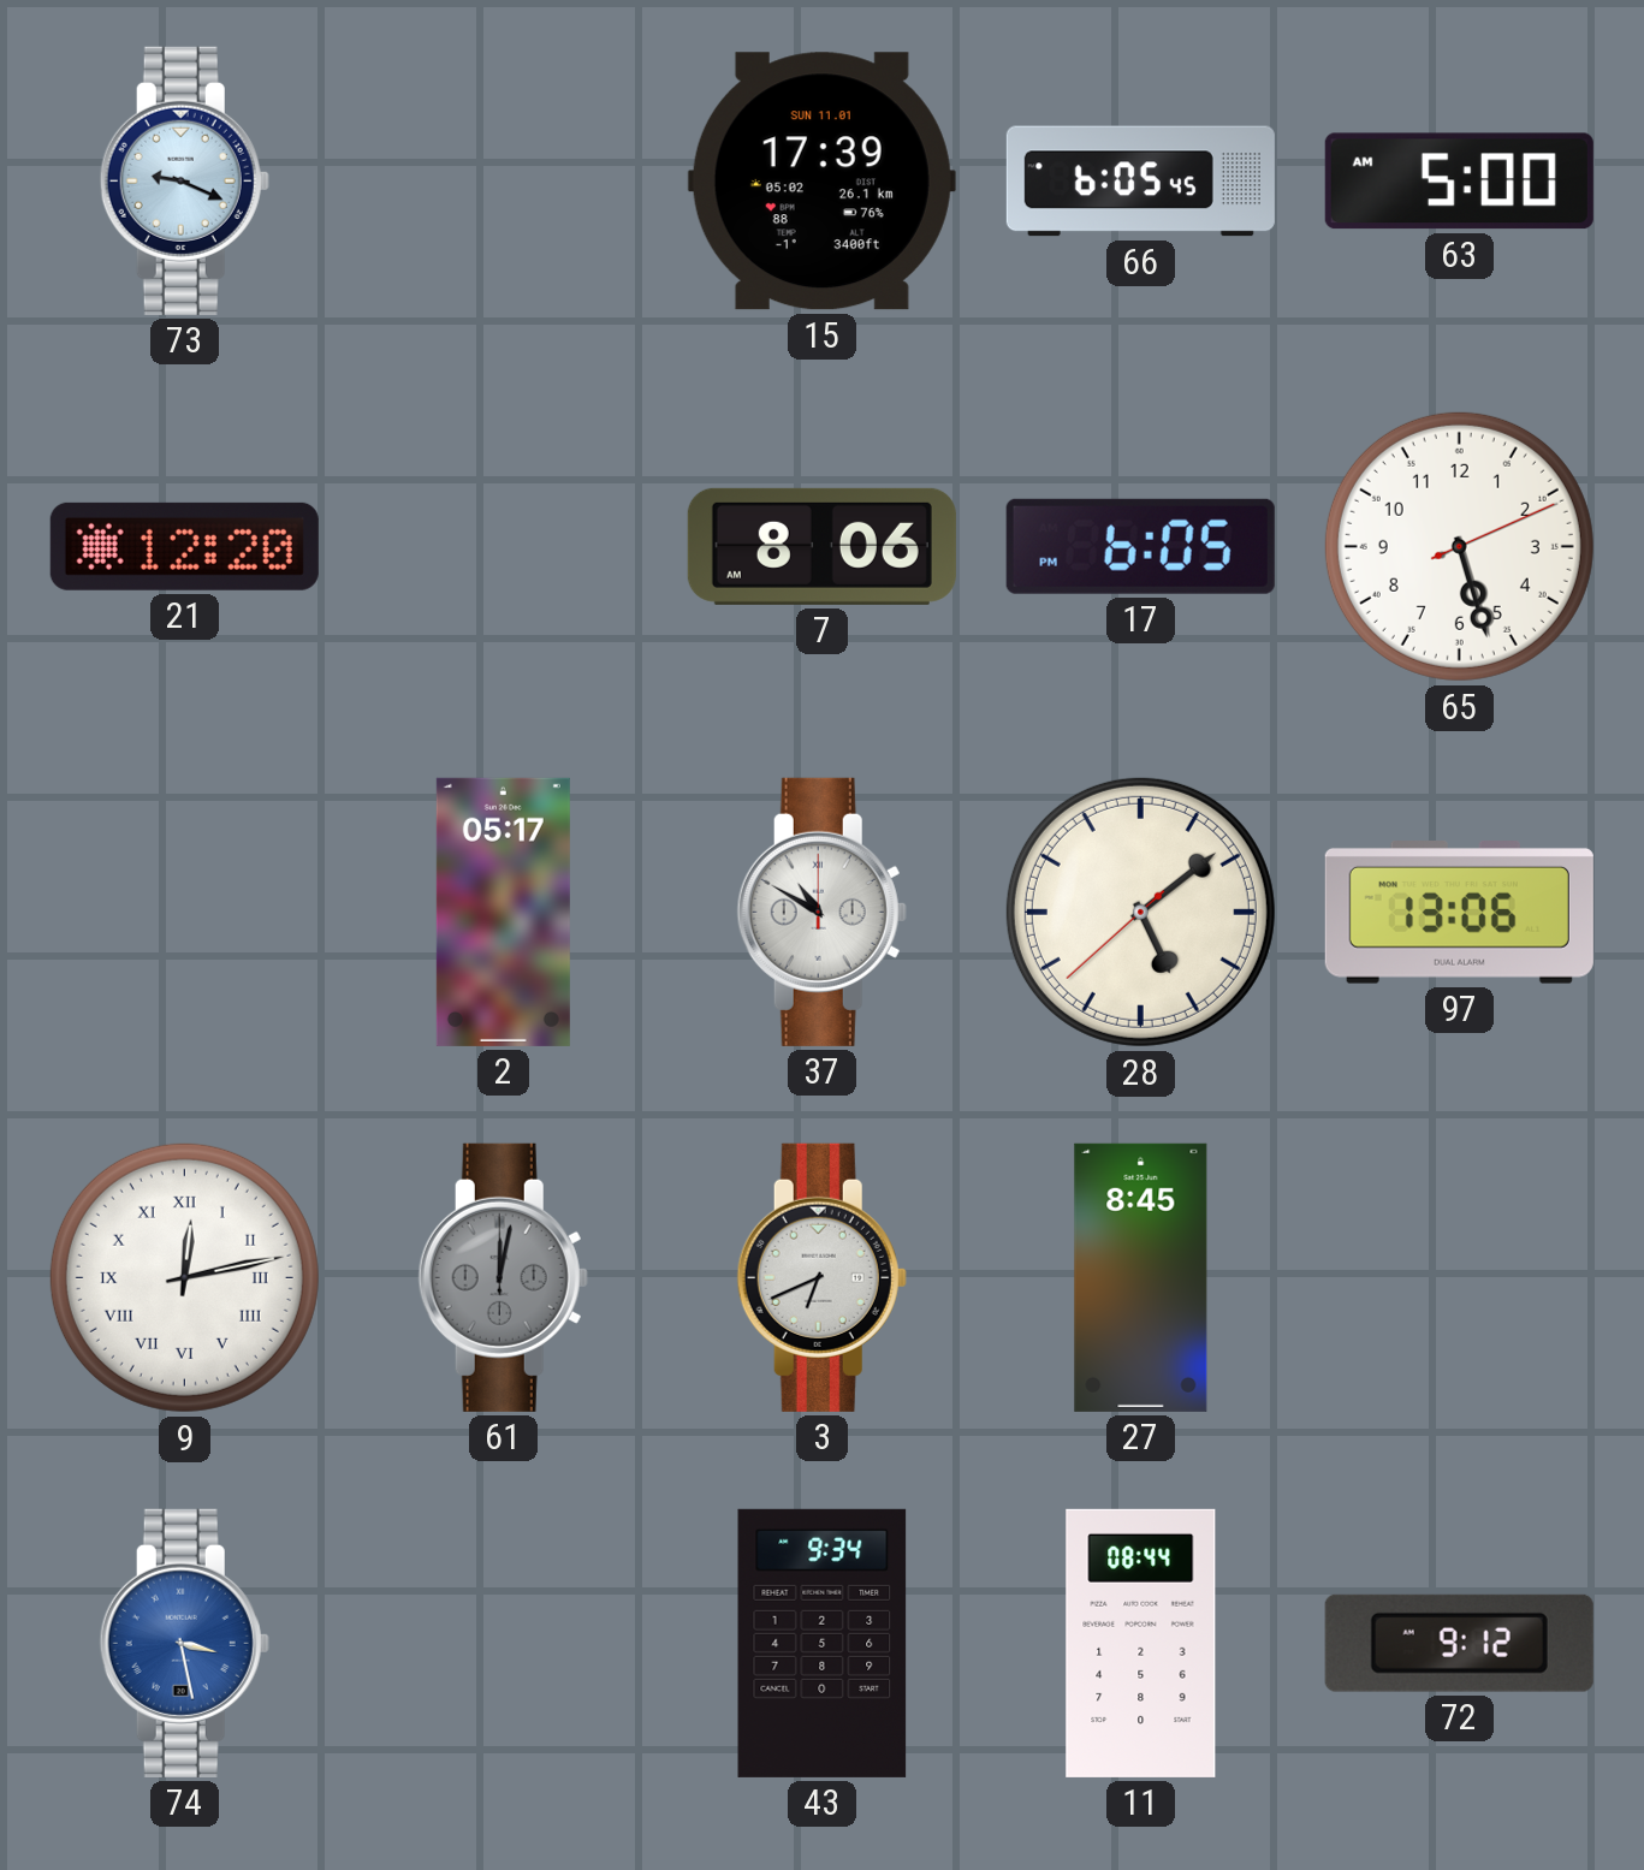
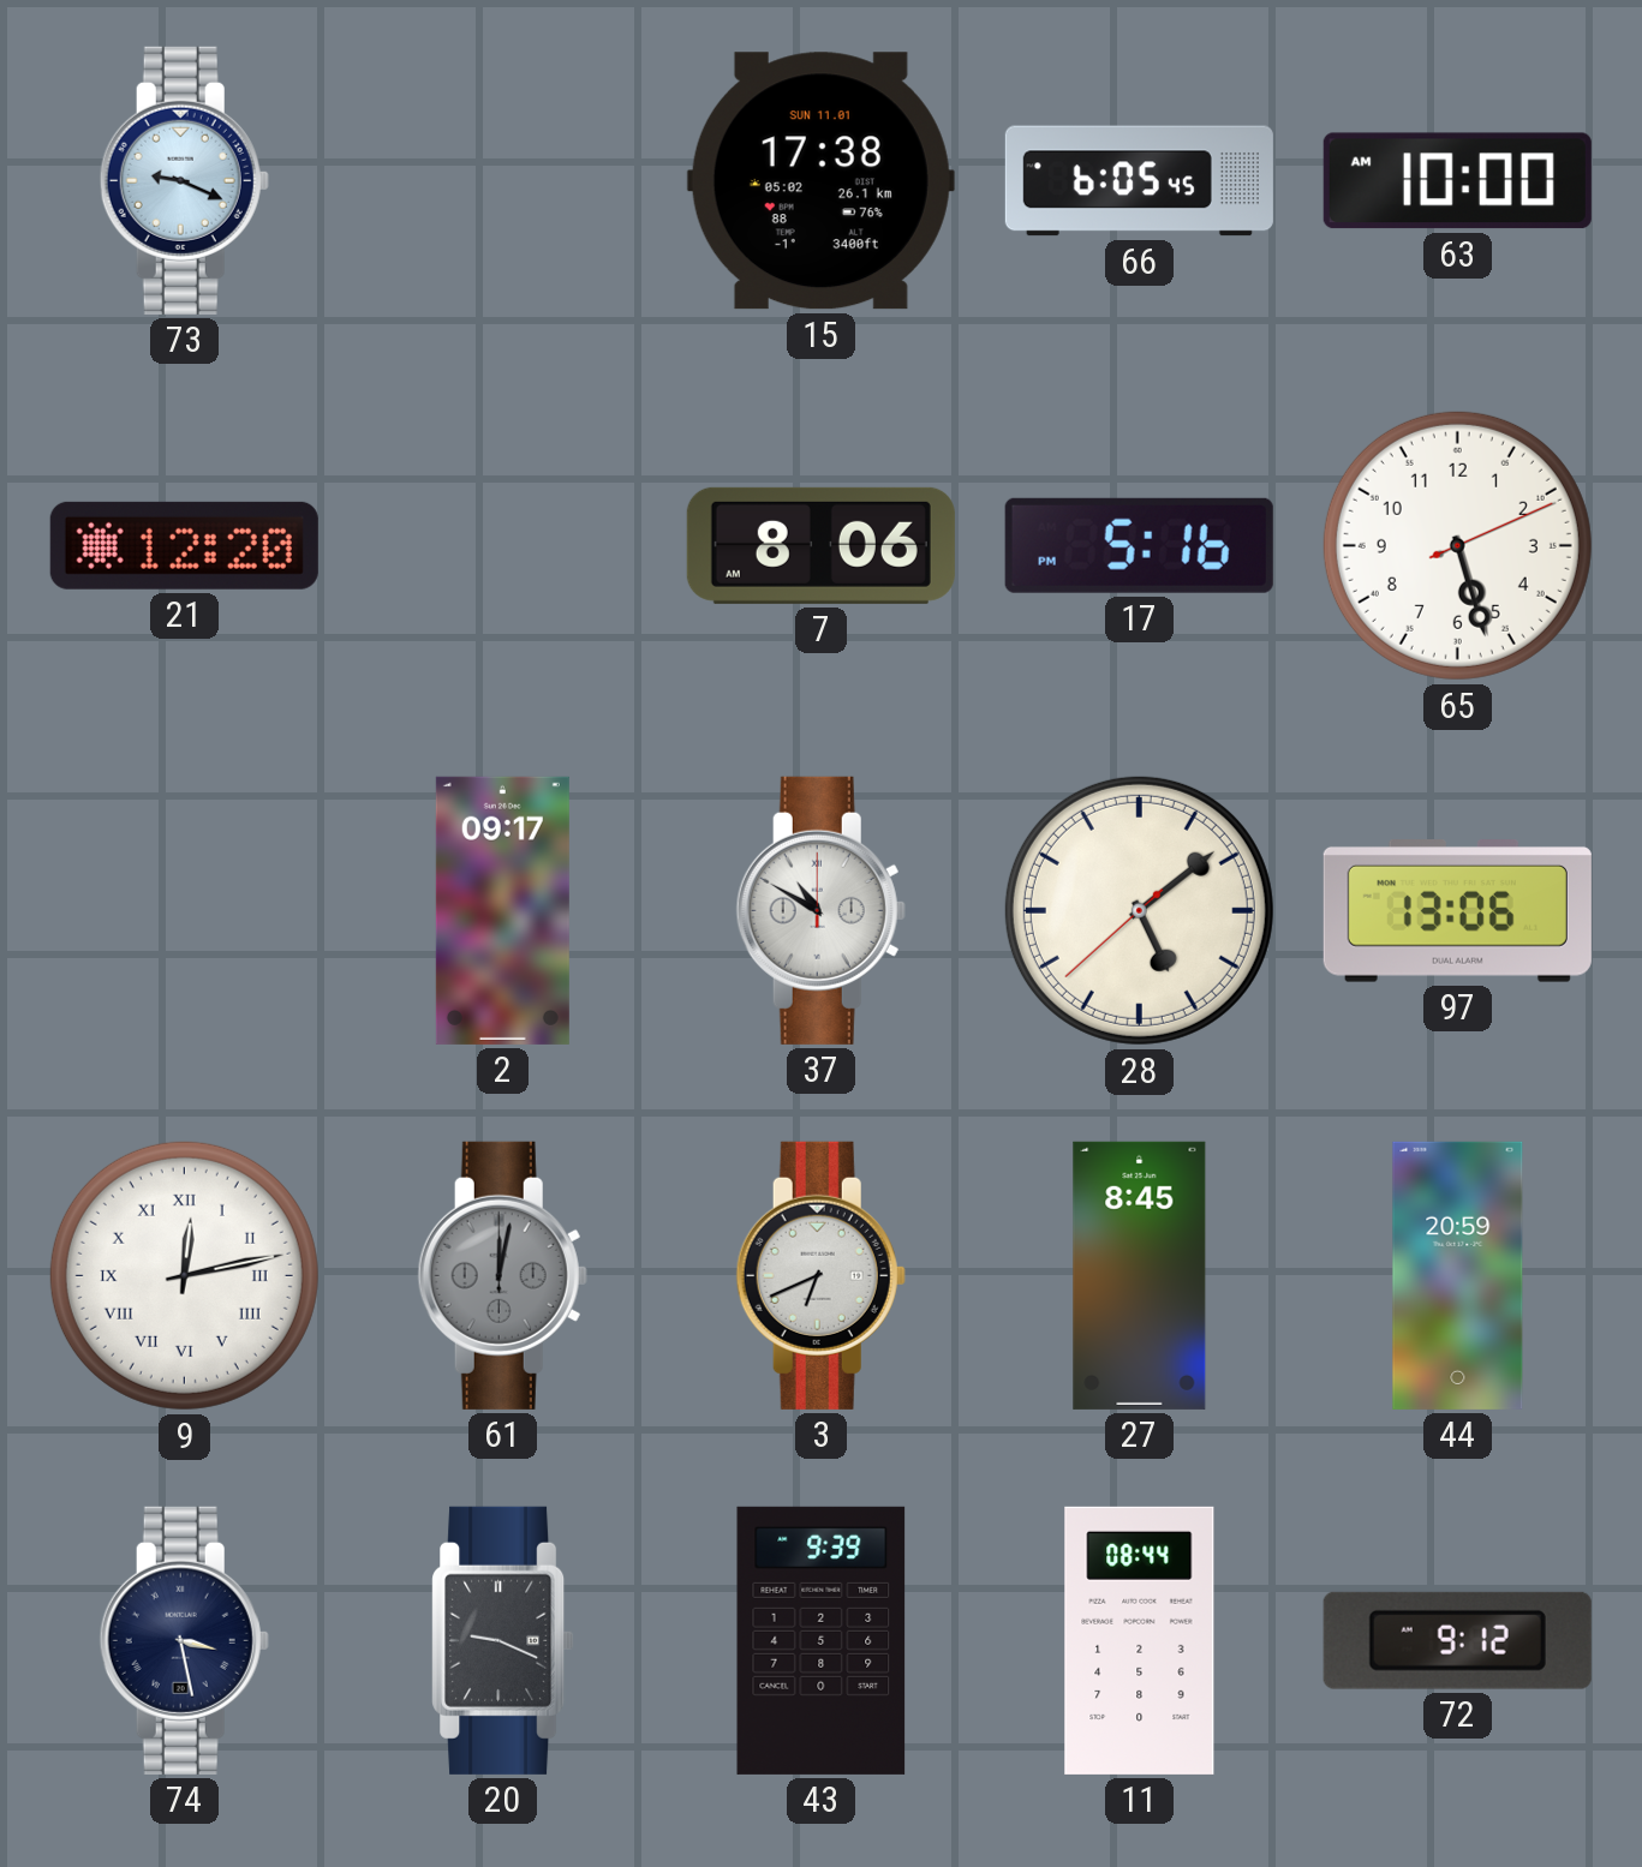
15: 17:39 -> 17:38 (820, 181)
63: 5:00 -> 10:00 (1457, 181)
17: 6:05 -> 5:16 (1139, 545)
2: 05:17 -> 09:17 (502, 910)
44: none -> 20:59 (1458, 1275)
74 dial: blue -> navy (184, 1640)
20: none -> 9:19 (503, 1640)
43: 9:34 -> 9:39 (822, 1640)
